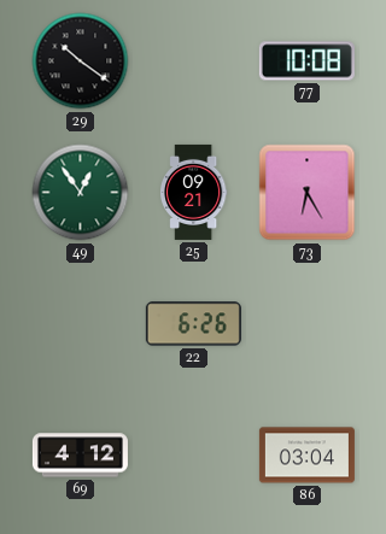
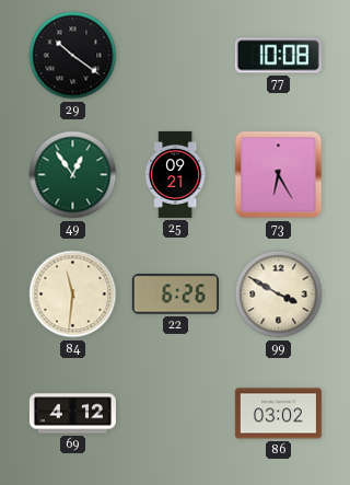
84: none -> 11:31 (73, 295)
99: none -> 3:50 (279, 295)
86: 03:04 -> 03:02 (278, 414)
